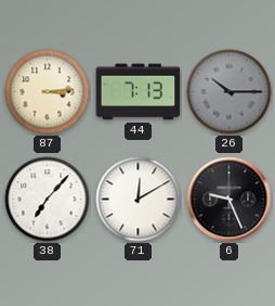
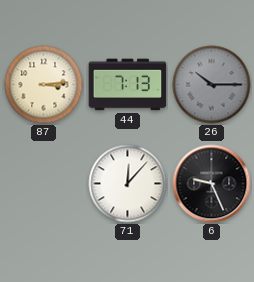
38: 7:07 -> none (48, 200)
71: 12:10 -> 12:07 (128, 184)
